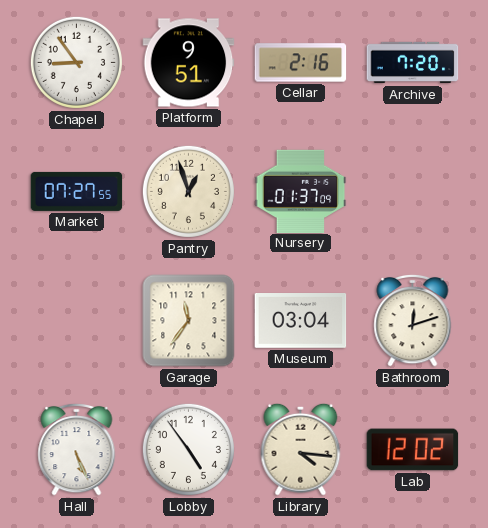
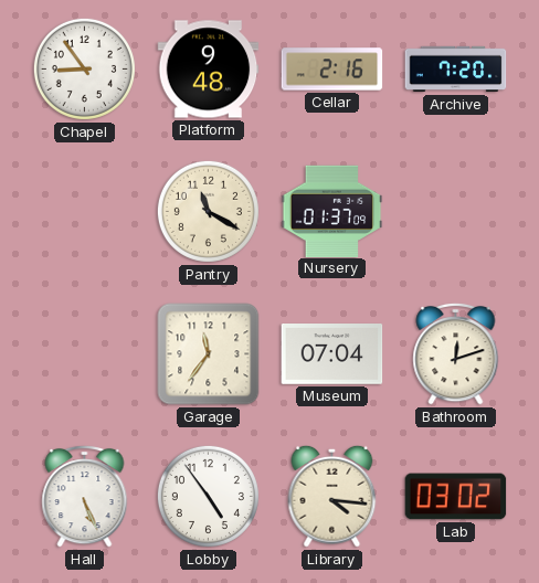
Platform: 9:51 -> 9:48 (209, 70)
Market: 07:27 -> none (77, 191)
Pantry: 12:57 -> 11:20 (208, 211)
Museum: 03:04 -> 07:04 (332, 354)
Lab: 12:02 -> 03:02 (456, 497)
